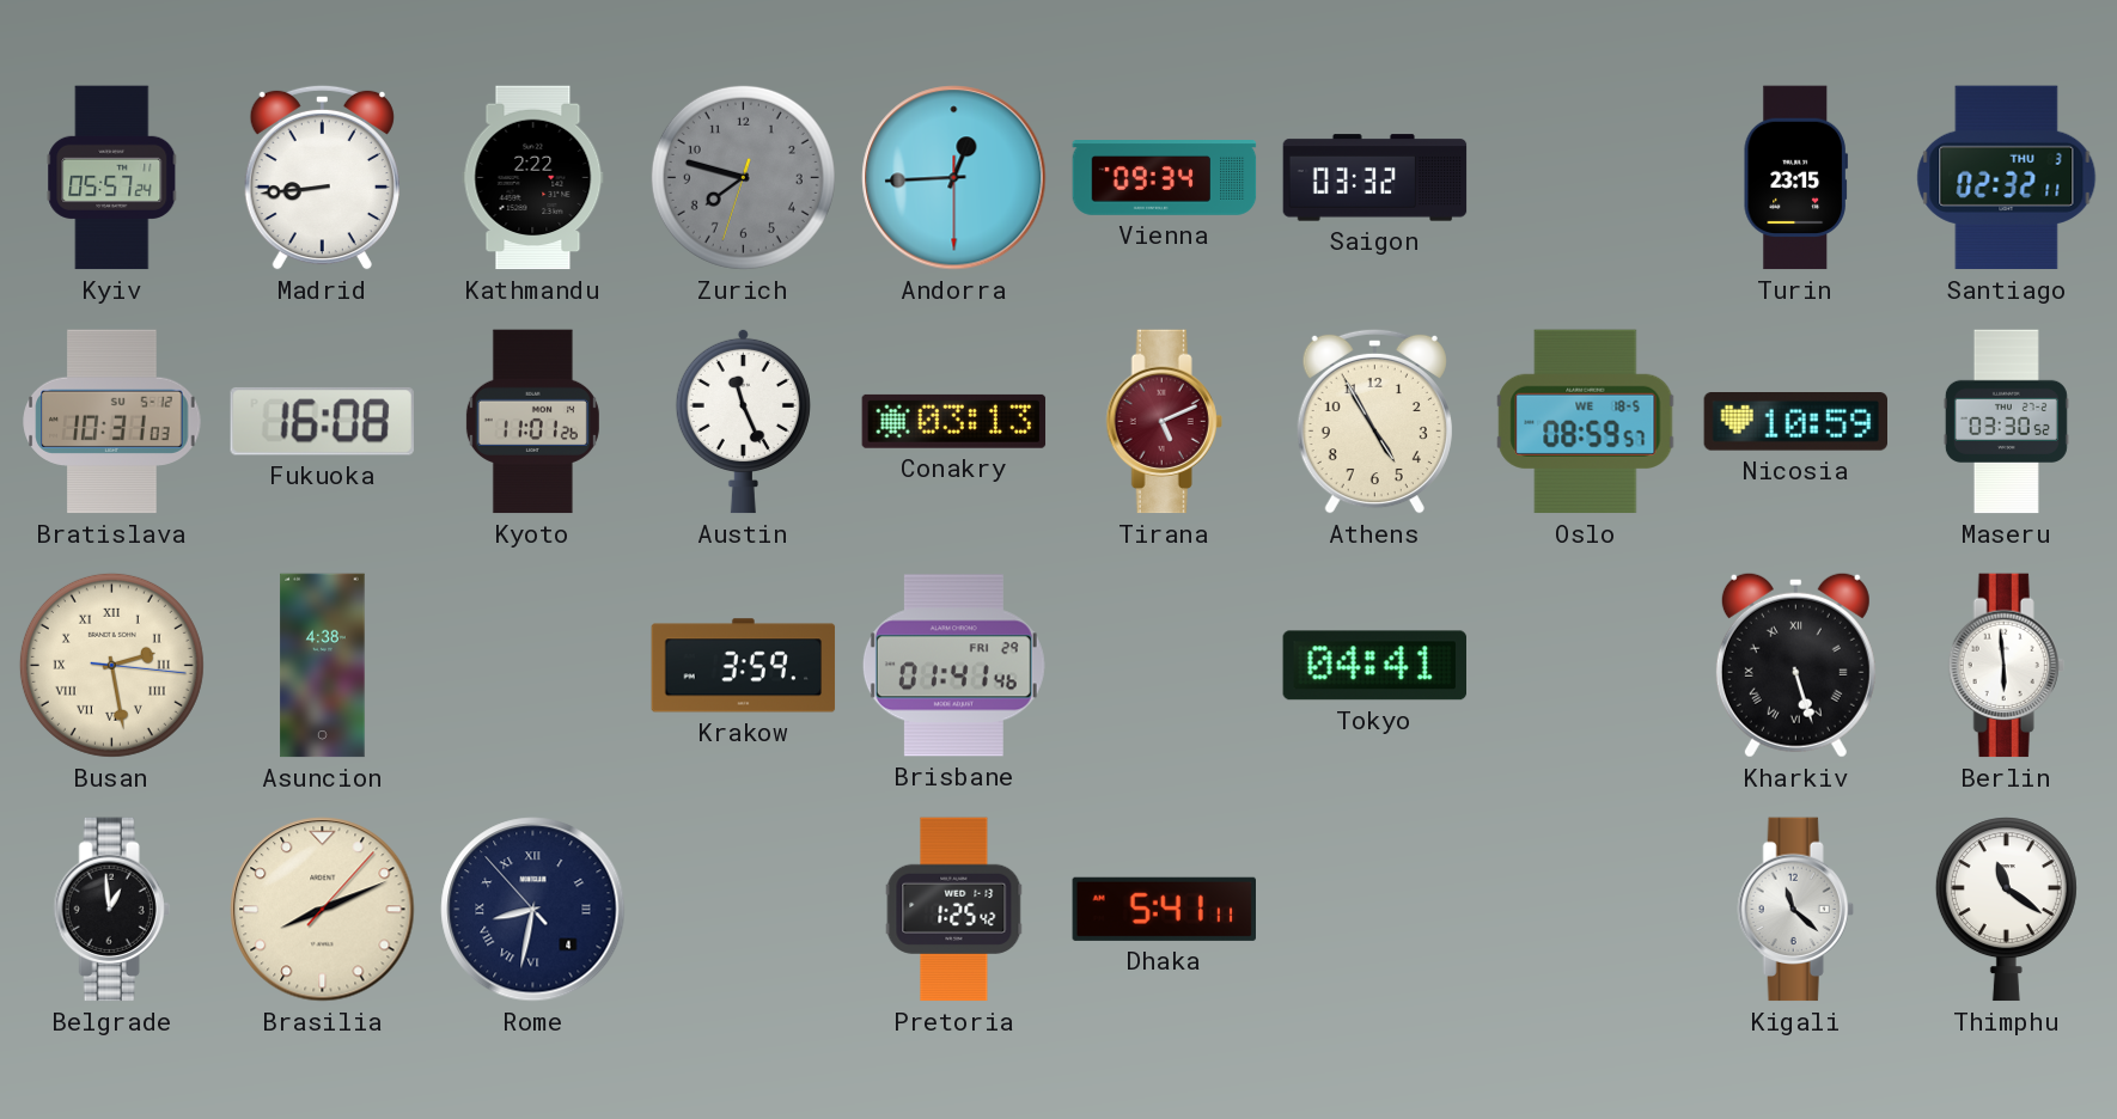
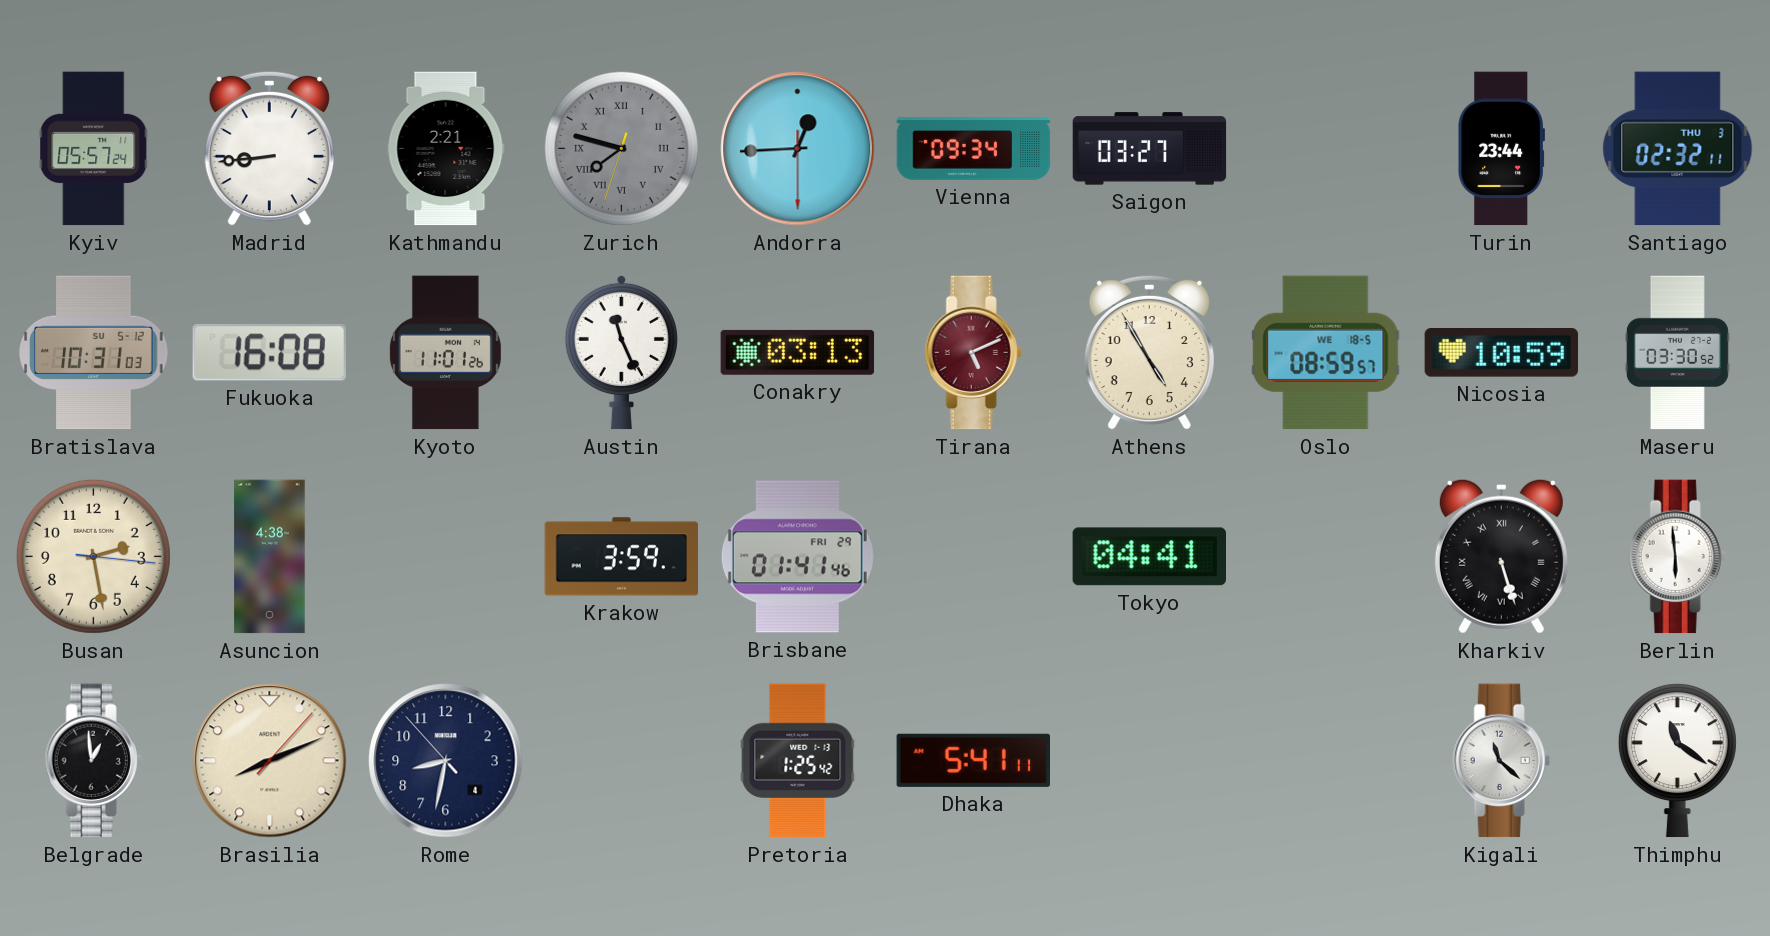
Kathmandu: 2:22 -> 2:21 (446, 149)
Zurich numerals: Arabic -> Roman (621, 148)
Saigon: 03:32 -> 03:27 (1150, 149)
Turin: 23:15 -> 23:44 (1501, 149)
Busan numerals: Roman -> Arabic (93, 556)
Rome numerals: Roman -> Arabic (446, 761)
